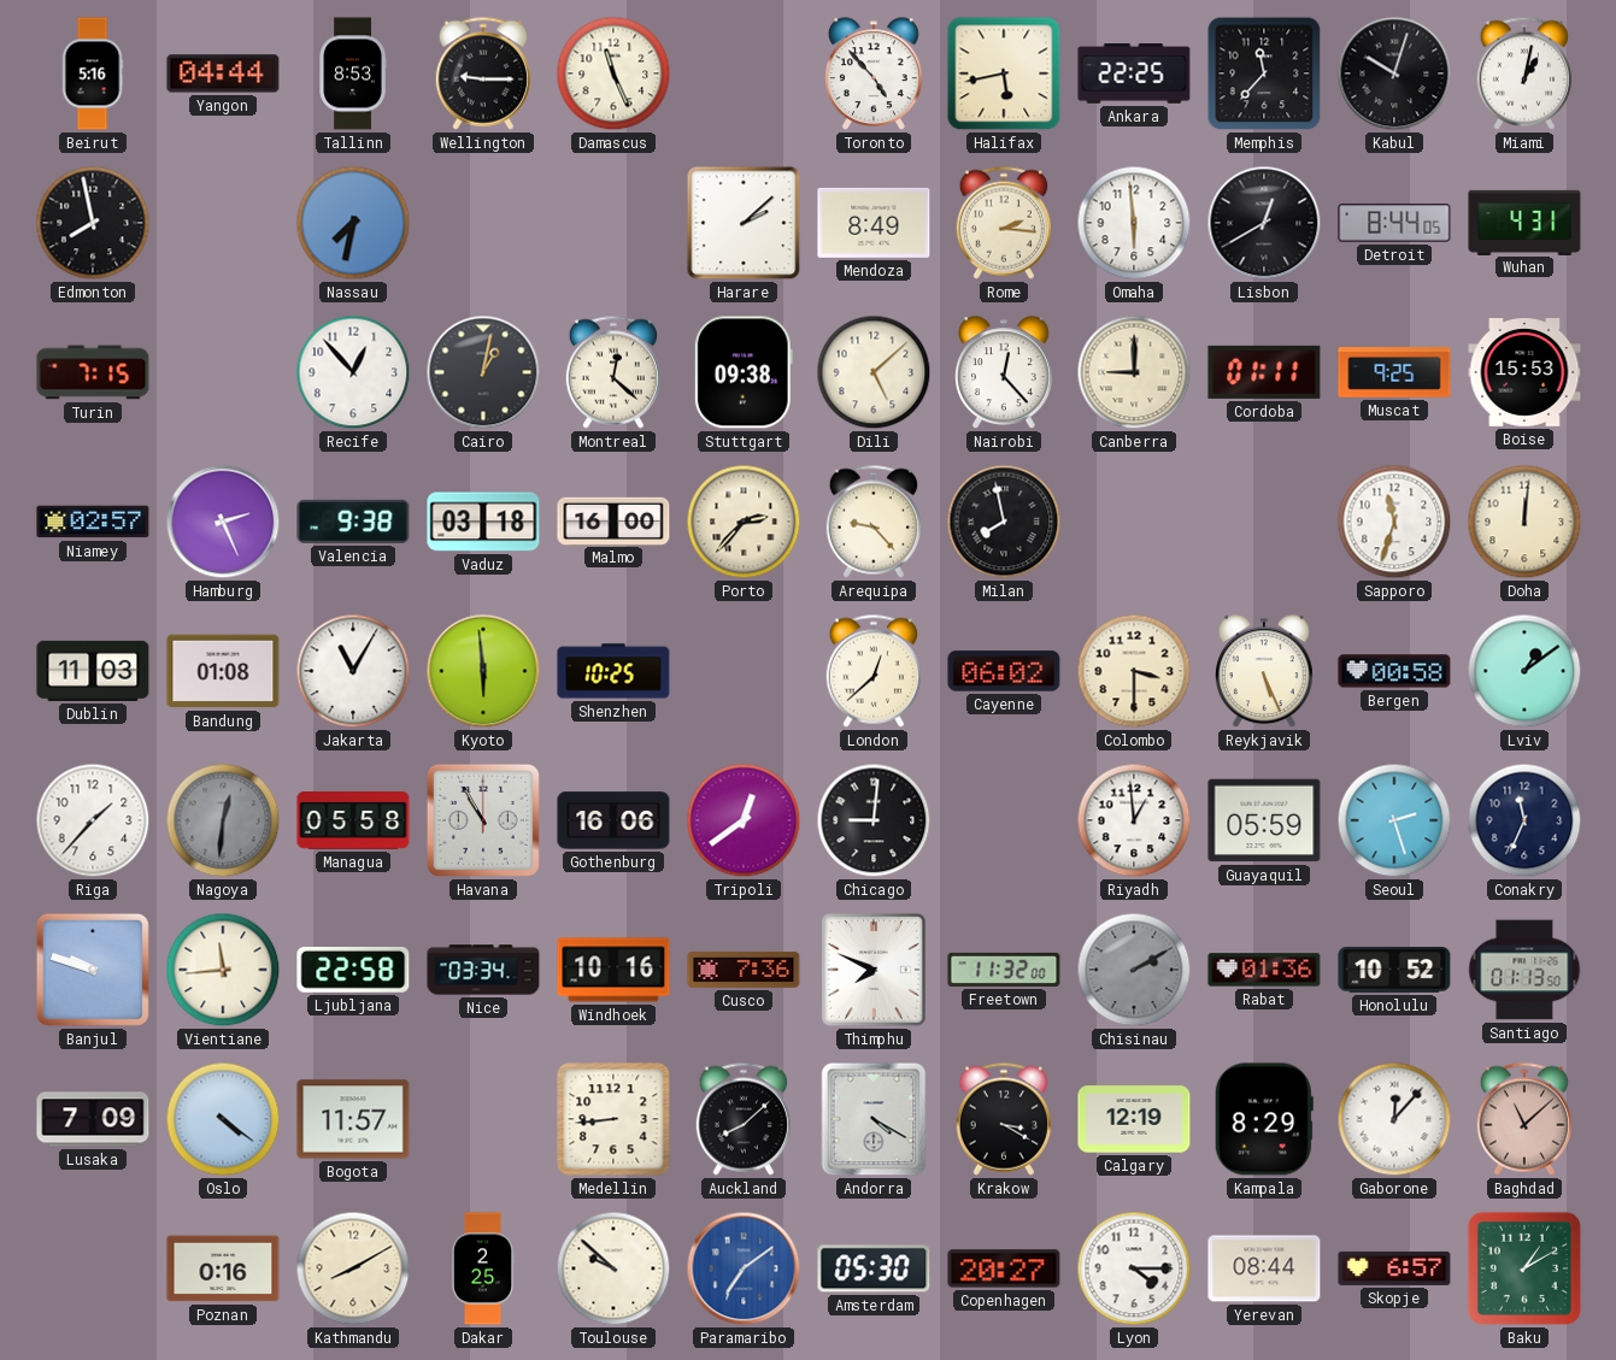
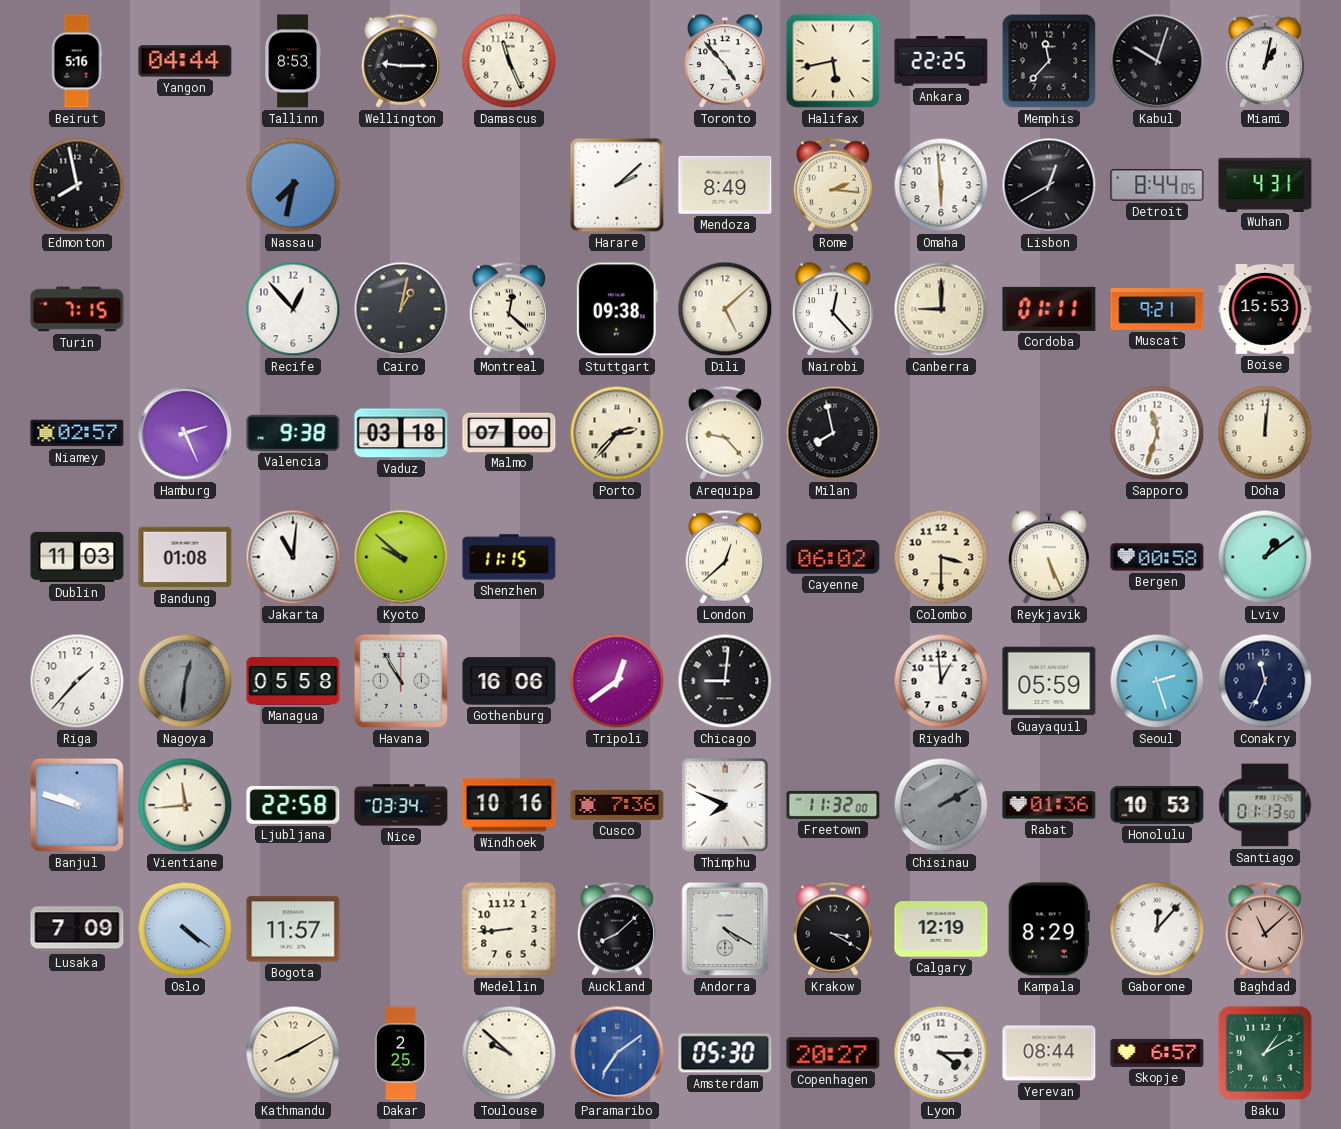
Muscat: 9:25 -> 9:21 (1157, 309)
Malmo: 16:00 -> 07:00 (509, 432)
Jakarta: 11:05 -> 11:01 (293, 557)
Kyoto: 5:59 -> 9:52 (401, 557)
Shenzhen: 10:25 -> 11:15 (509, 557)
Honolulu: 10:52 -> 10:53 (1157, 805)
Poznan: 0:16 -> none (223, 1268)
